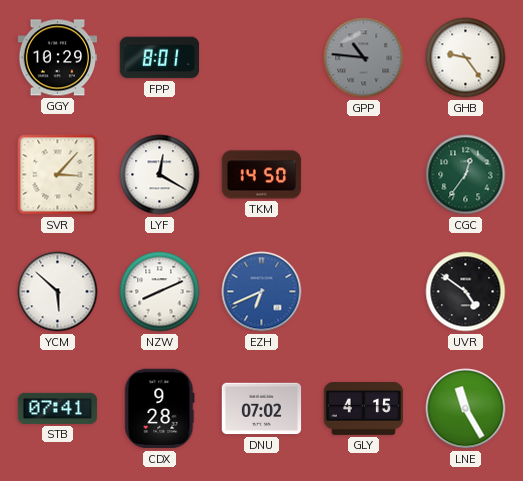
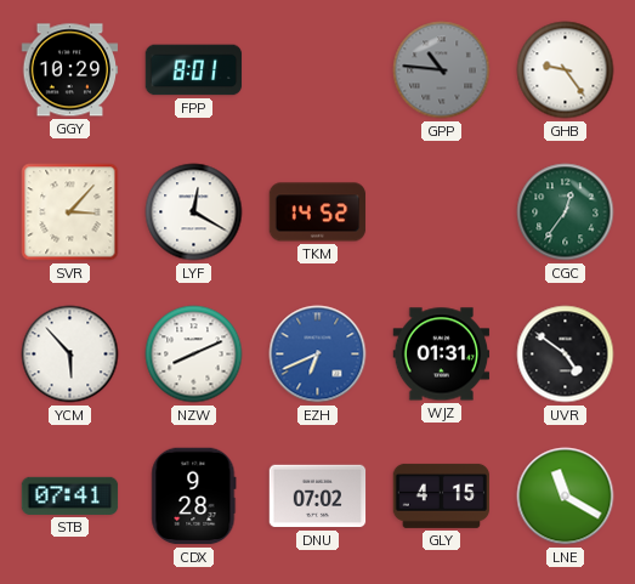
TKM: 14:50 -> 14:52 (318, 212)
YCM: 5:52 -> 5:53 (70, 355)
WJZ: none -> 01:31 (442, 355)
LNE: 11:25 -> 11:20 (566, 497)
